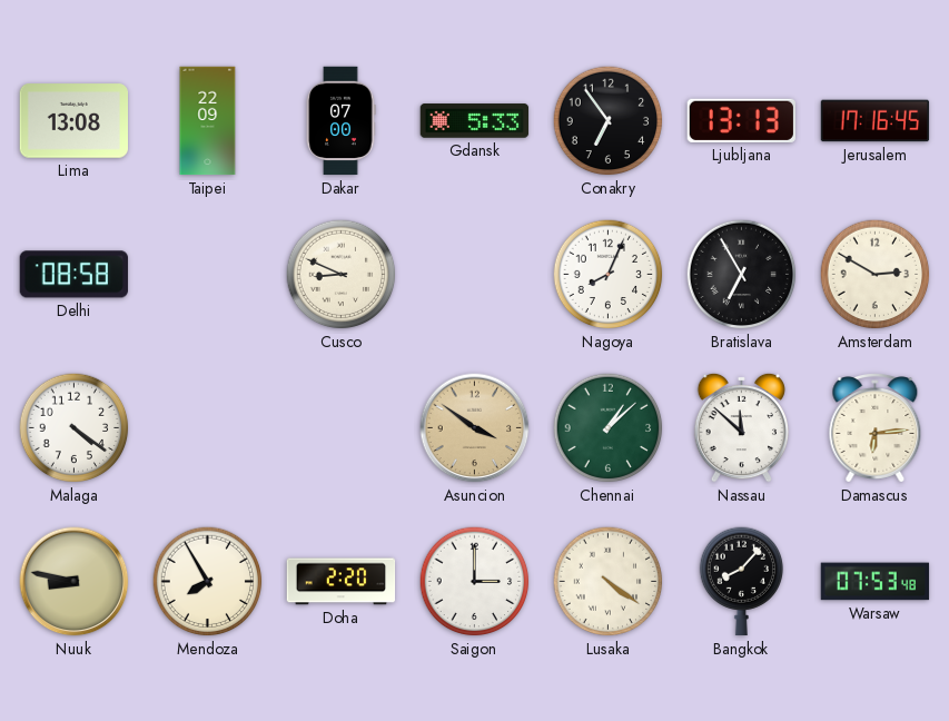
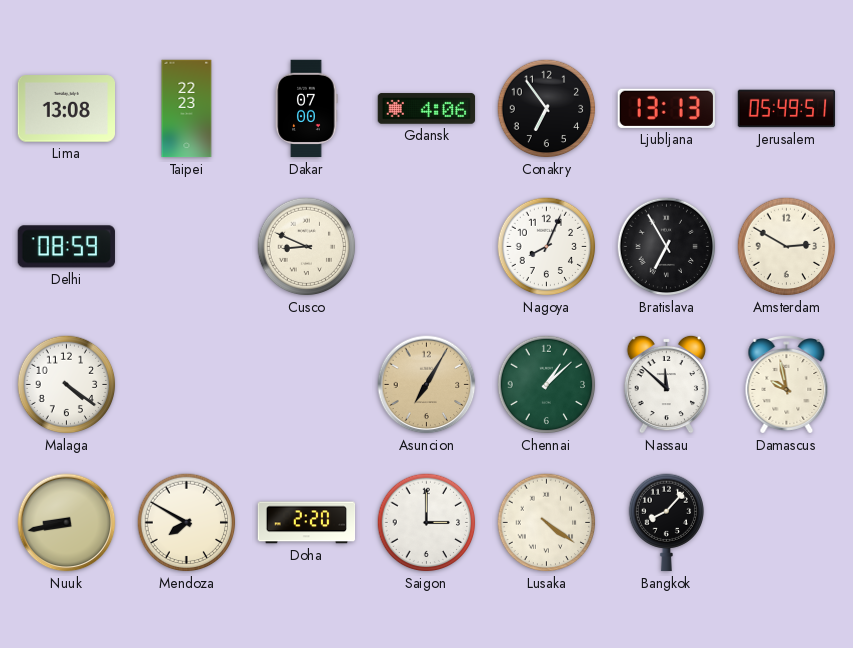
Taipei: 22:09 -> 22:23 (187, 109)
Gdansk: 5:33 -> 4:06 (427, 109)
Jerusalem: 17:16 -> 05:49 (787, 109)
Delhi: 08:58 -> 08:59 (66, 247)
Asuncion: 3:51 -> 7:05 (427, 385)
Damascus: 6:14 -> 9:58 (787, 385)
Nuuk: 8:47 -> 8:43 (67, 523)
Mendoza: 7:55 -> 7:50 (187, 523)
Warsaw: 07:53 -> none (876, 582)
